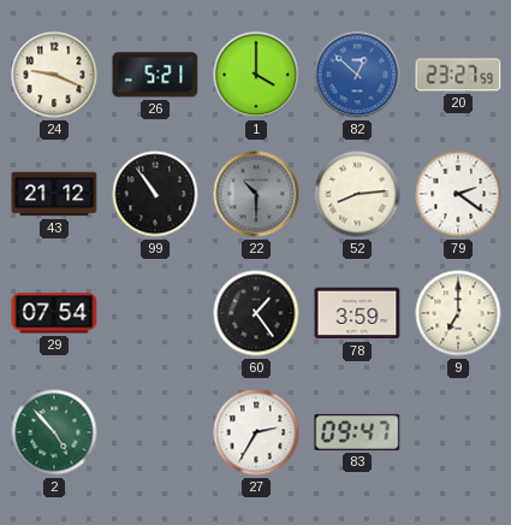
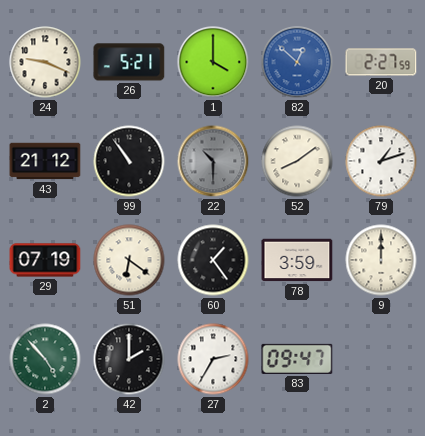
20: 23:27 -> 2:27 (381, 62)
52: 8:14 -> 8:09 (297, 161)
79: 2:21 -> 1:12 (381, 161)
29: 07:54 -> 07:19 (45, 260)
51: none -> 6:21 (129, 260)
9: 7:00 -> 12:00 (381, 260)
42: none -> 2:00 (129, 359)
